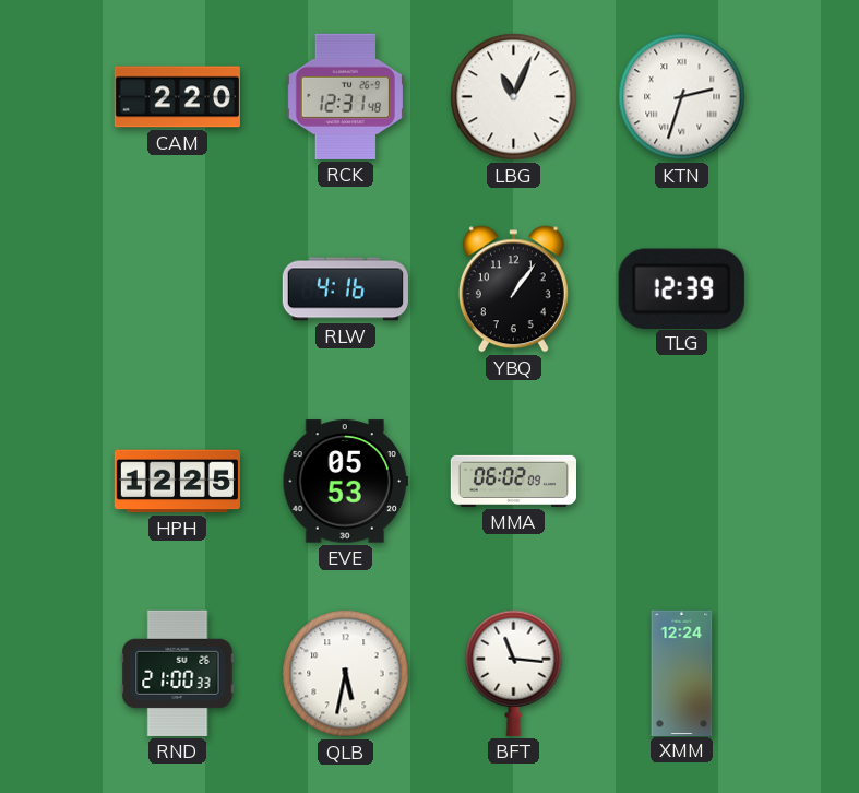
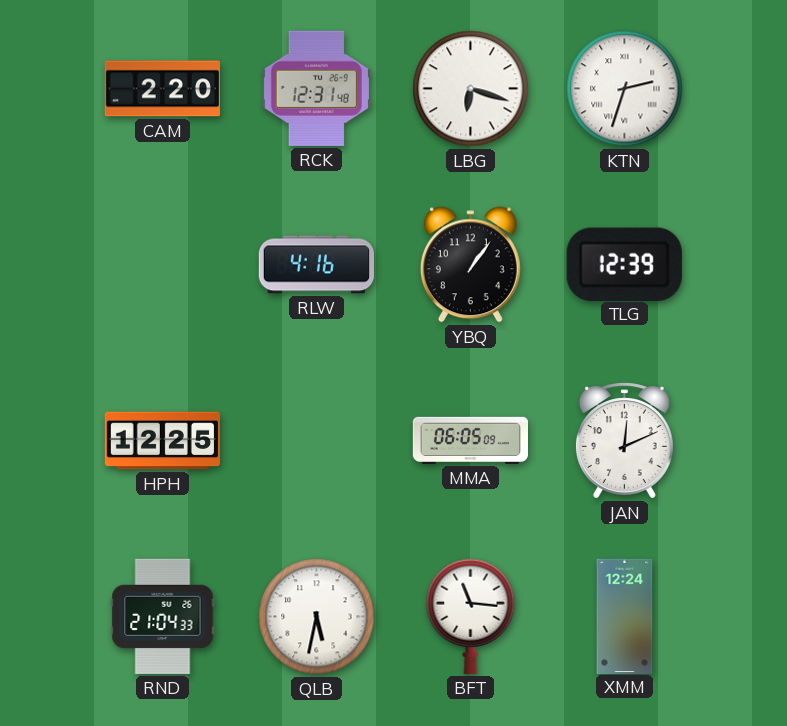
LBG: 11:04 -> 6:18 (471, 89)
EVE: 05:53 -> none (345, 482)
MMA: 06:02 -> 06:05 (470, 440)
JAN: none -> 12:11 (624, 441)
RND: 21:00 -> 21:04 (163, 616)
